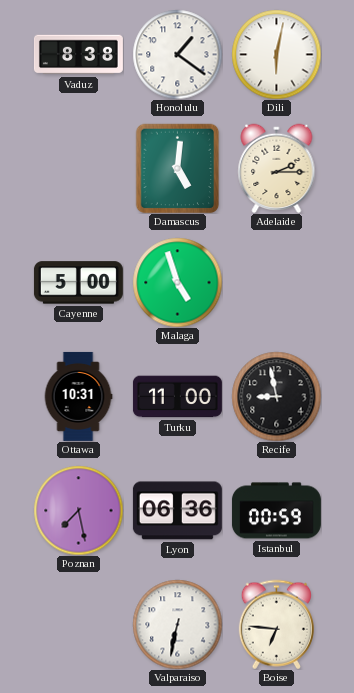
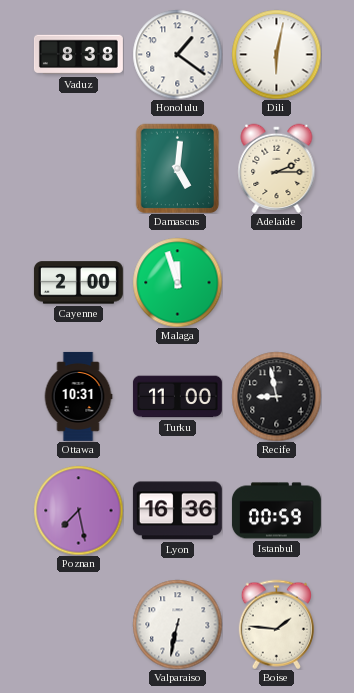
Cayenne: 5:00 -> 2:00 (78, 283)
Malaga: 4:57 -> 11:57 (177, 282)
Lyon: 06:36 -> 16:36 (177, 511)
Boise: 6:46 -> 1:46 (276, 624)
